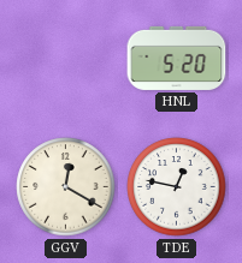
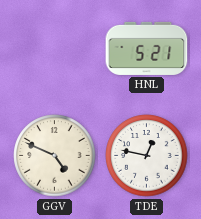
HNL: 5:20 -> 5:21 (147, 48)
GGV: 12:20 -> 4:49 (55, 156)
